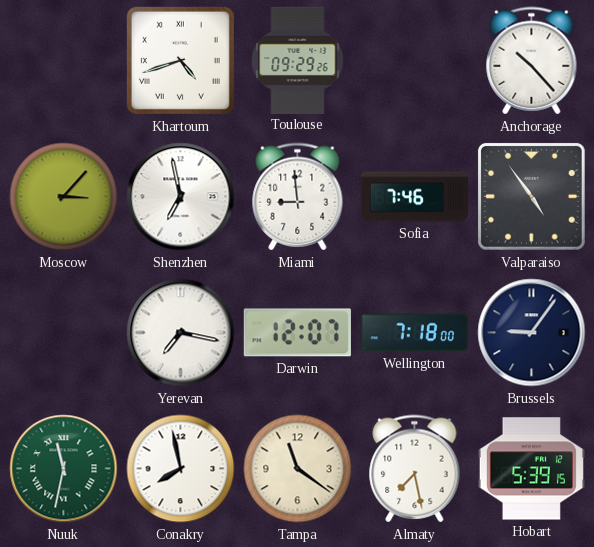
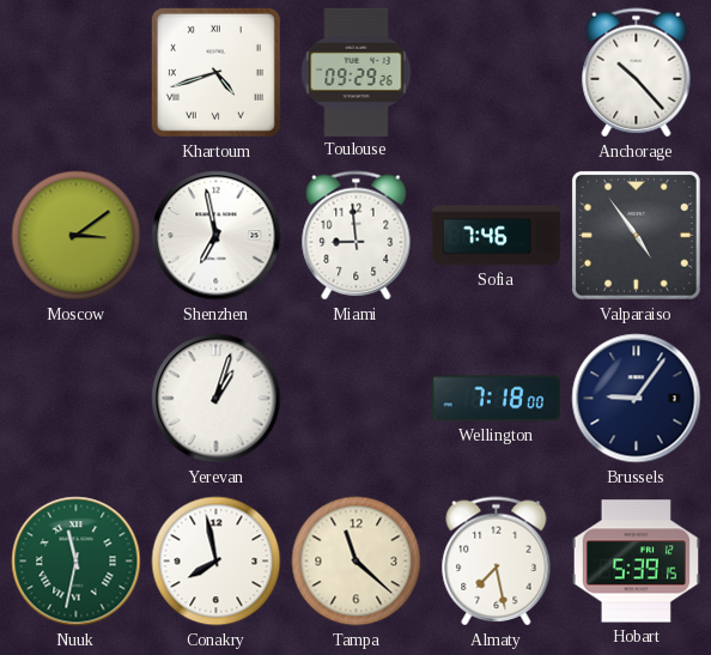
Moscow: 3:07 -> 3:09 (77, 236)
Yerevan: 7:17 -> 1:03 (217, 399)
Darwin: 12:07 -> none (297, 333)
Tampa: 11:21 -> 11:22 (357, 562)
